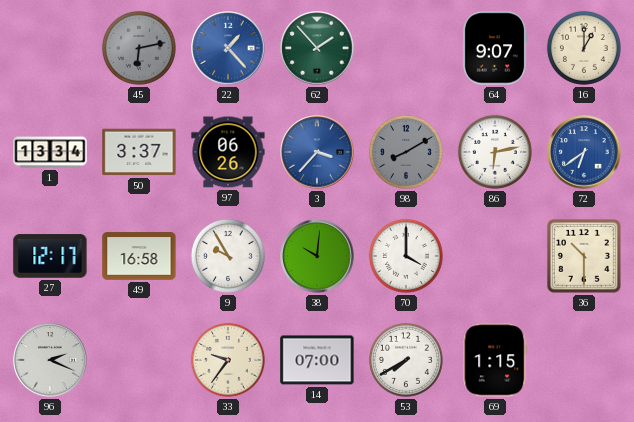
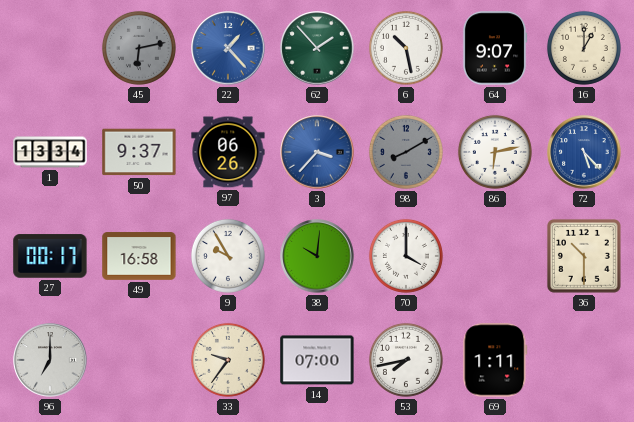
6: none -> 10:28 (406, 48)
50: 3:37 -> 9:37 (139, 152)
72: 6:39 -> 5:23 (584, 152)
27: 12:17 -> 00:17 (50, 256)
96: 2:19 -> 7:00 (50, 360)
53: 7:40 -> 7:43 (406, 360)
69: 1:15 -> 1:11 (495, 360)
